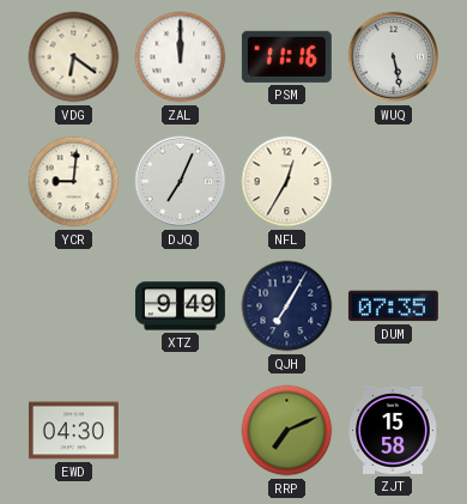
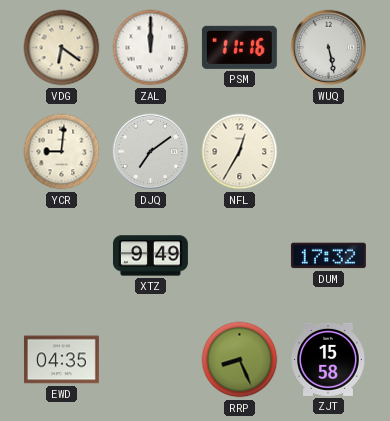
DJQ: 7:04 -> 7:09 (151, 152)
QJH: 7:05 -> none (287, 306)
DUM: 07:35 -> 17:32 (328, 256)
EWD: 04:30 -> 04:35 (61, 360)
RRP: 7:11 -> 8:26 (240, 360)
